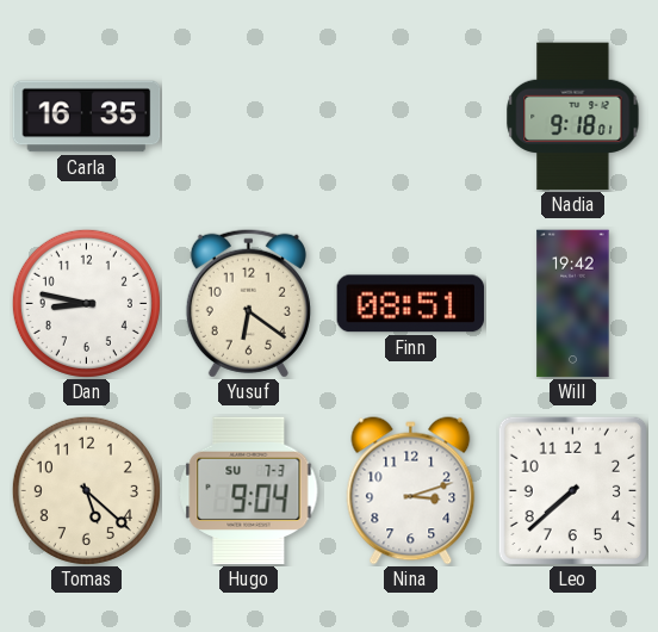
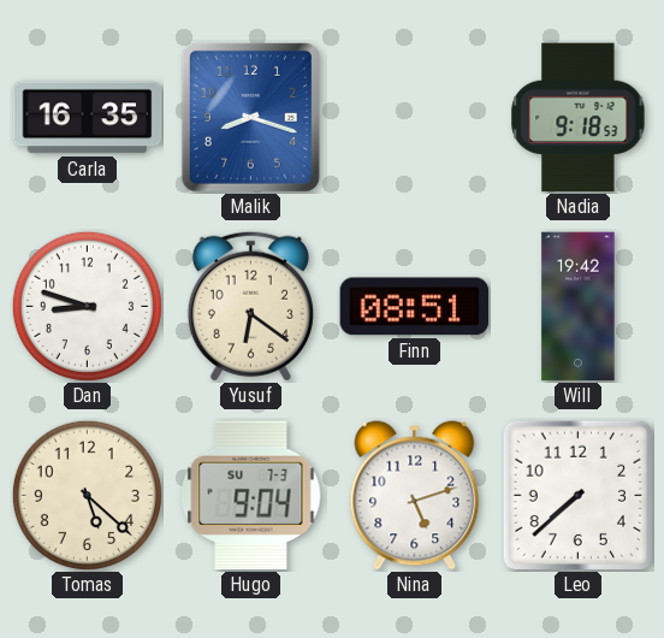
Malik: none -> 8:18 (250, 117)
Nadia: 9:18:01 -> 9:18:53 (579, 118)
Dan: 8:47 -> 8:48 (87, 306)
Nina: 3:12 -> 5:12 (415, 496)
